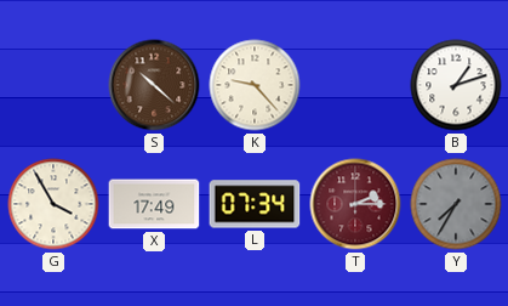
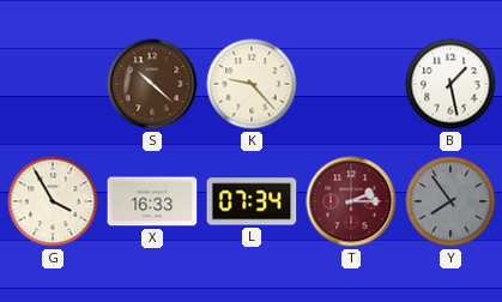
B: 1:12 -> 1:28 (450, 84)
X: 17:49 -> 16:33 (152, 201)
Y: 7:35 -> 7:54 (450, 201)
